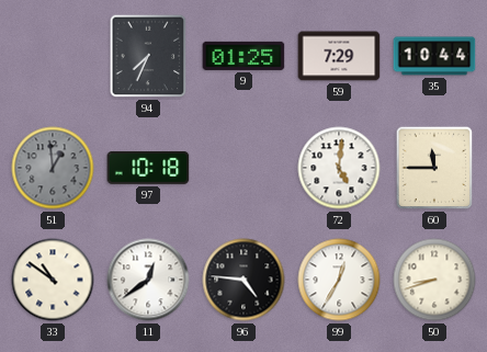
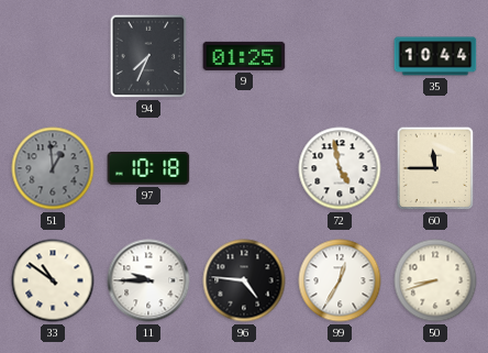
59: 7:29 -> none (339, 56)
72: 5:01 -> 4:58 (340, 168)
11: 12:39 -> 9:45 (148, 280)
